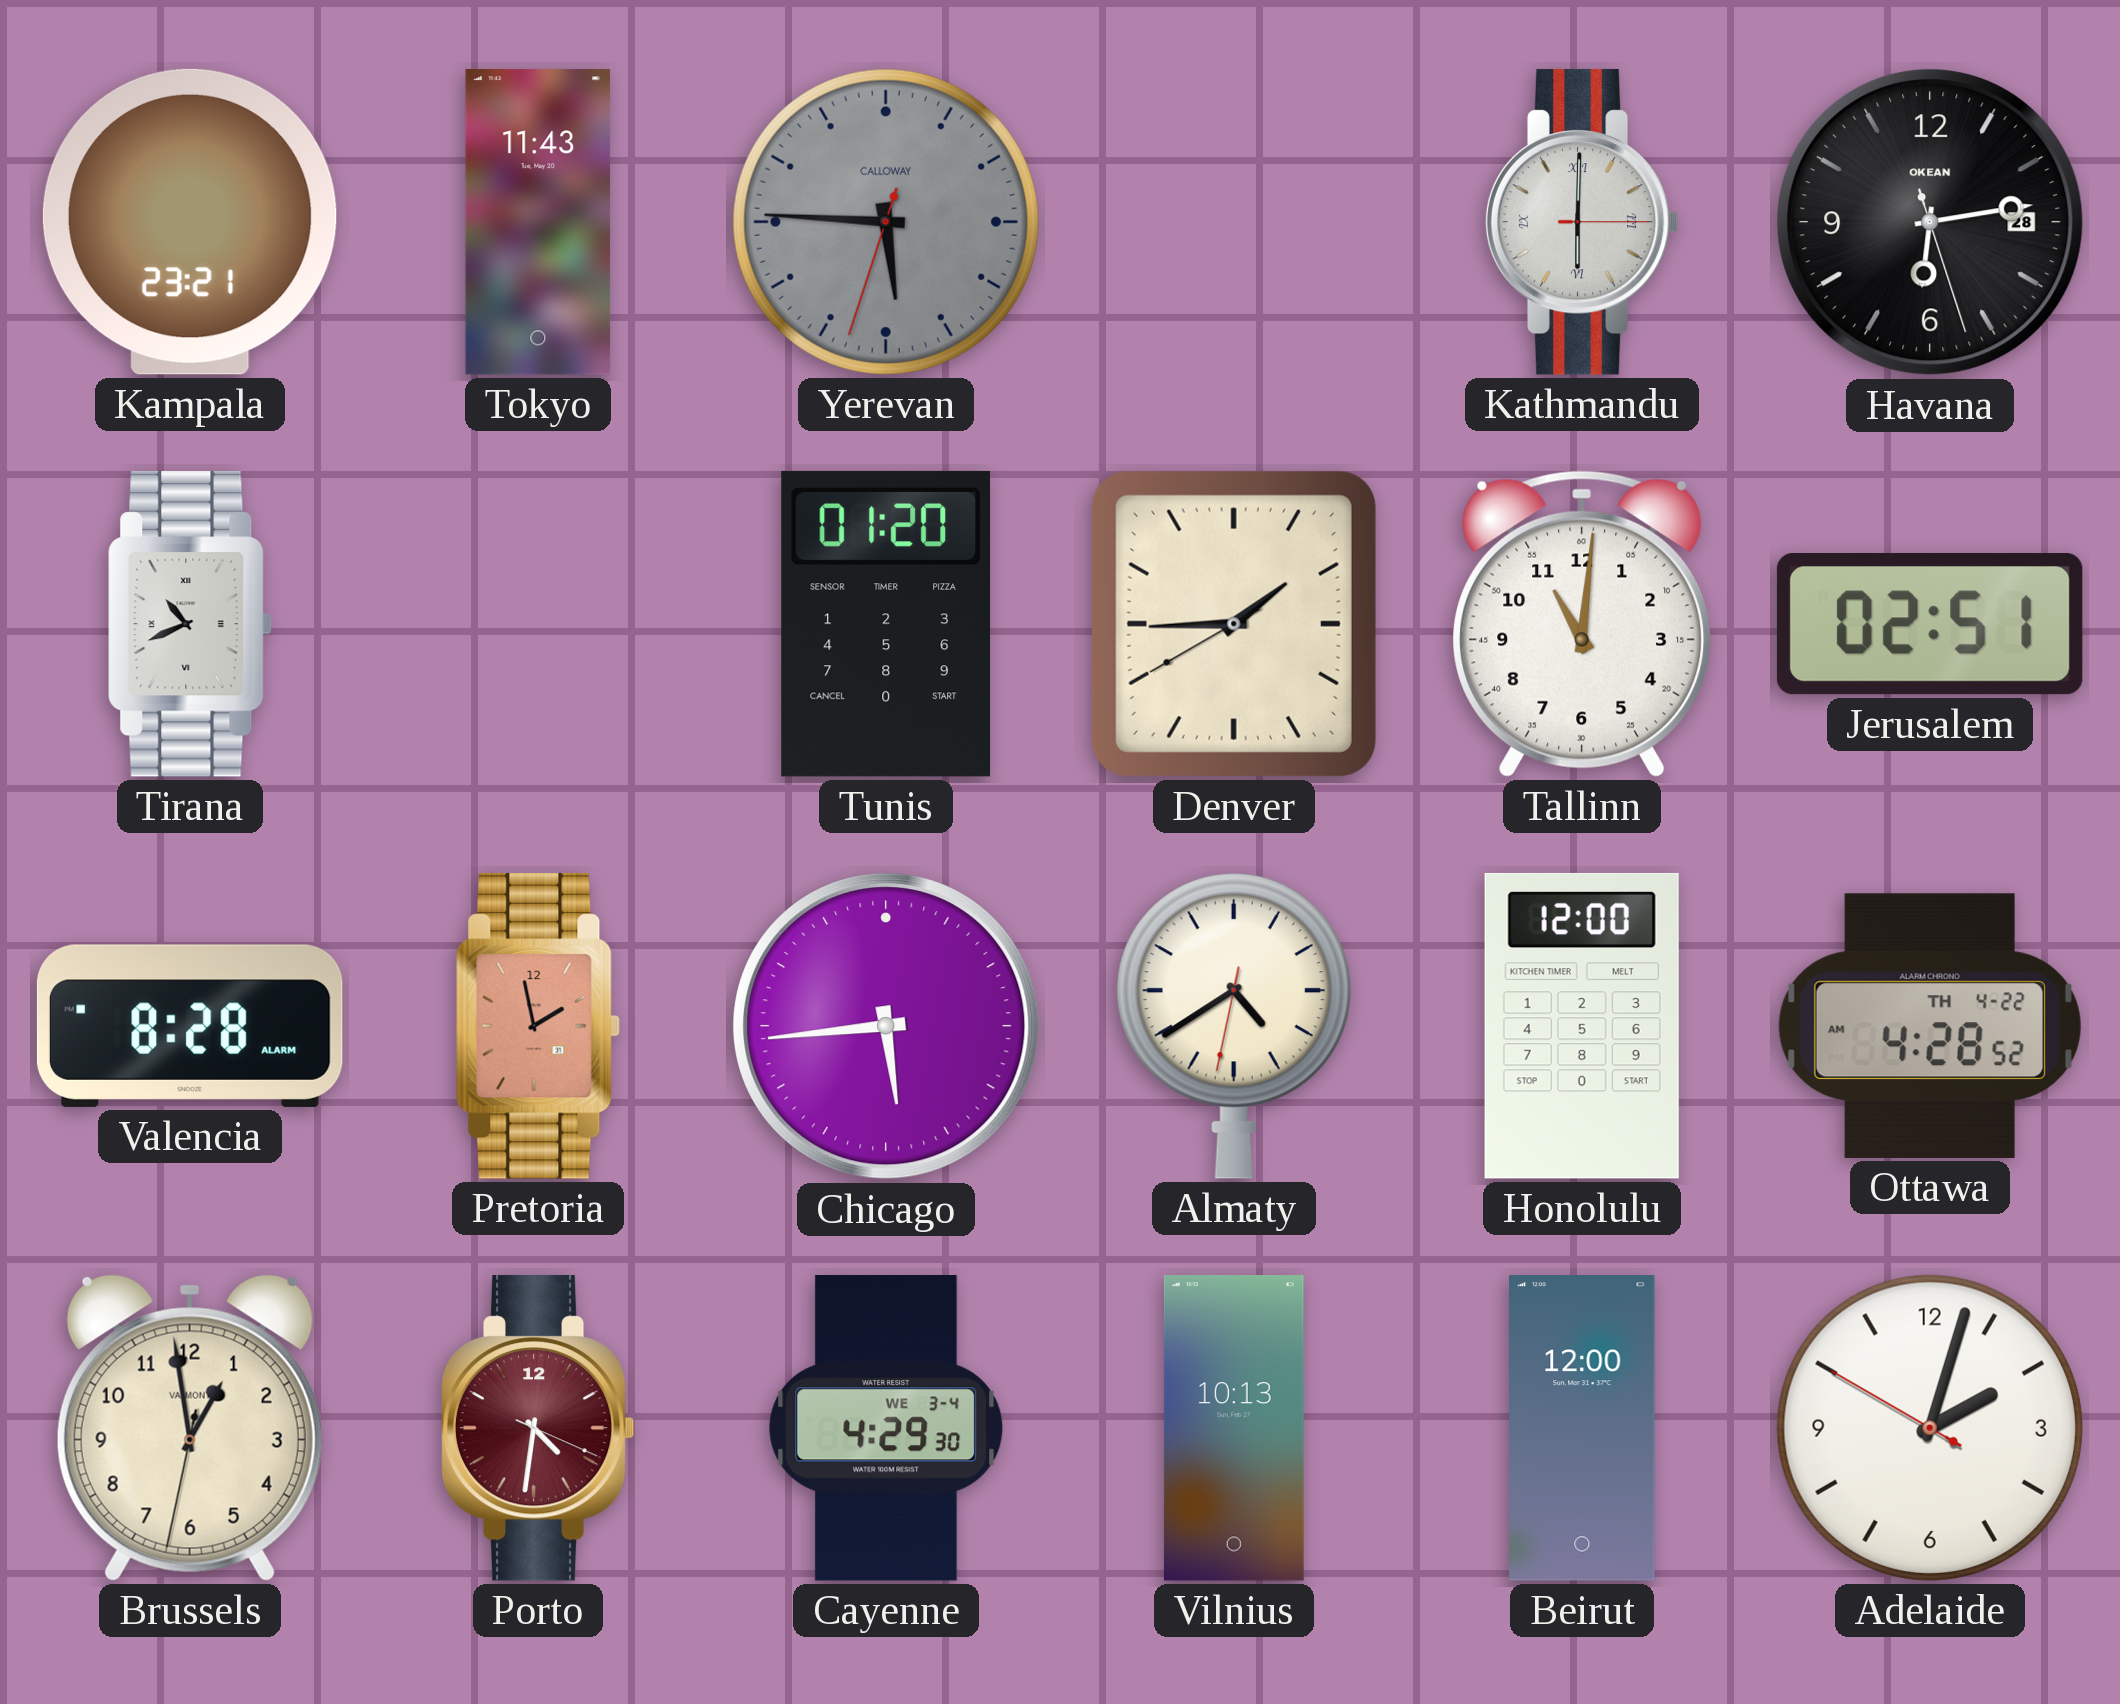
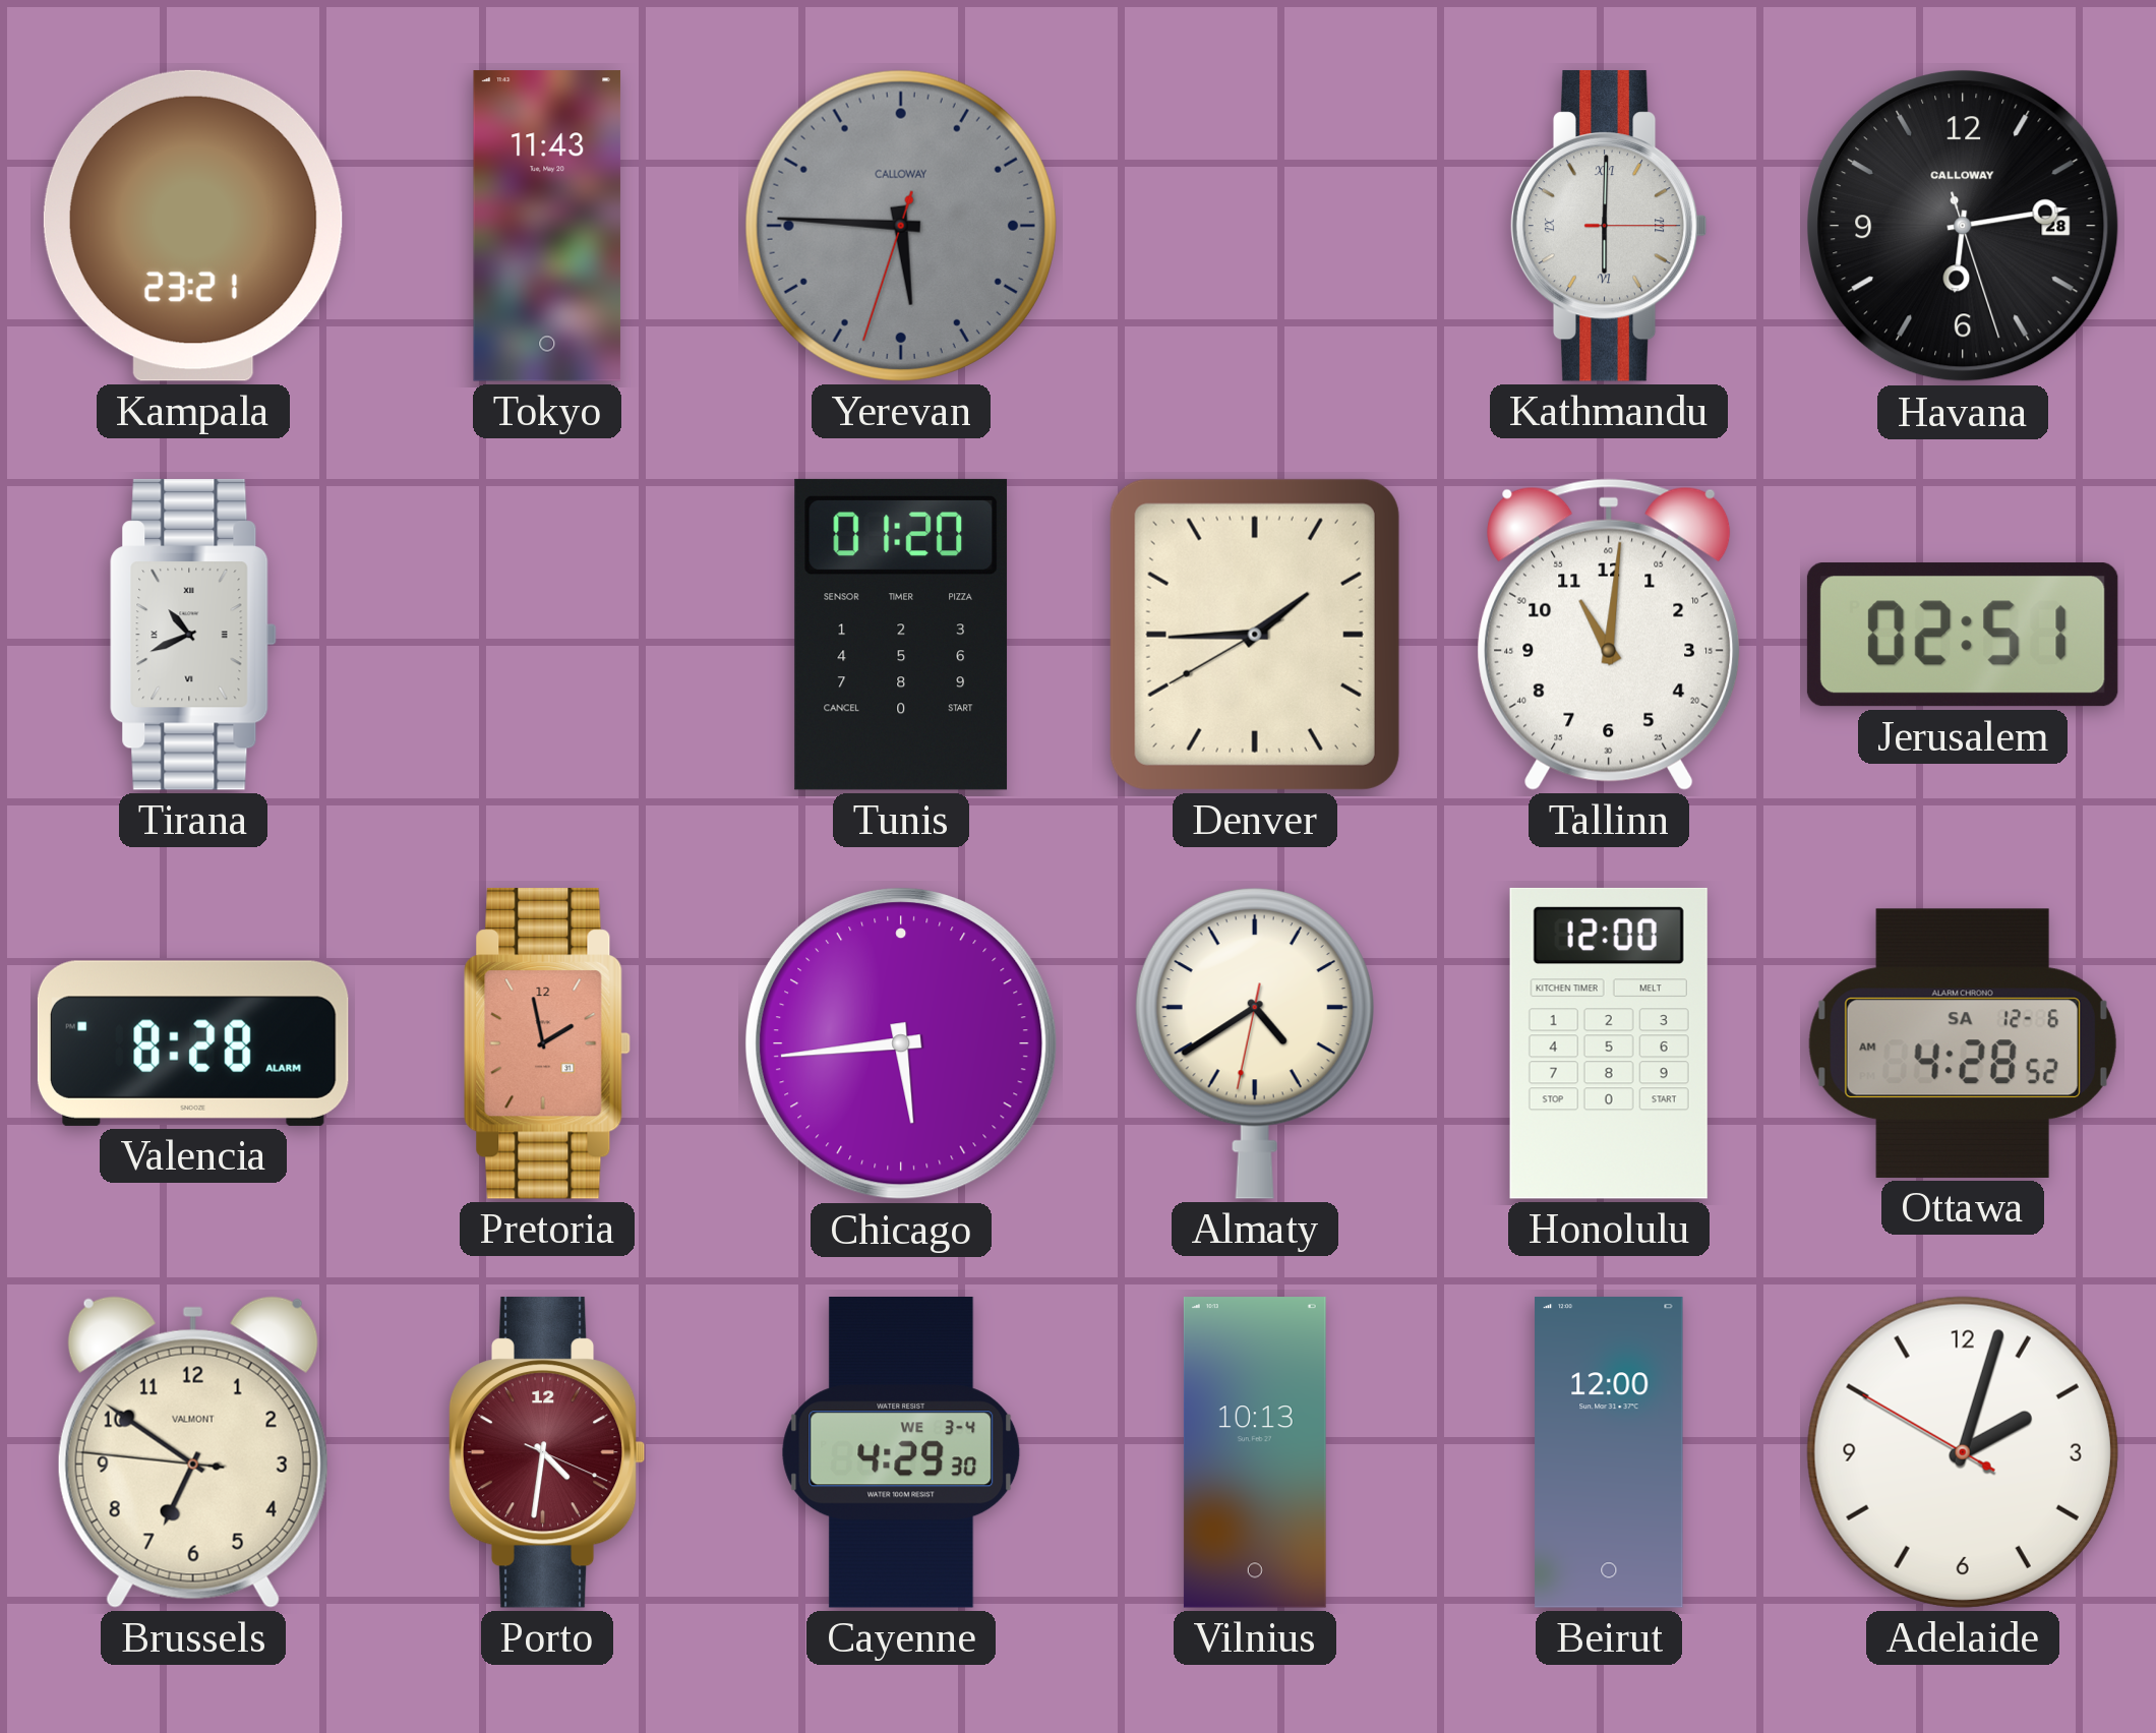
Havana brand: OKEAN -> CALLOWAY (1964, 227)
Ottawa date: TH 4-22 -> SA 12-6 (1963, 1043)
Brussels: 12:58 -> 6:50 (193, 1452)
